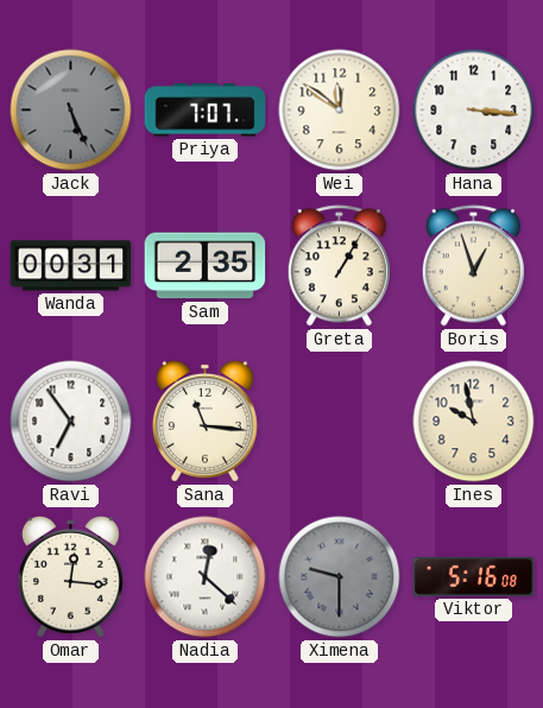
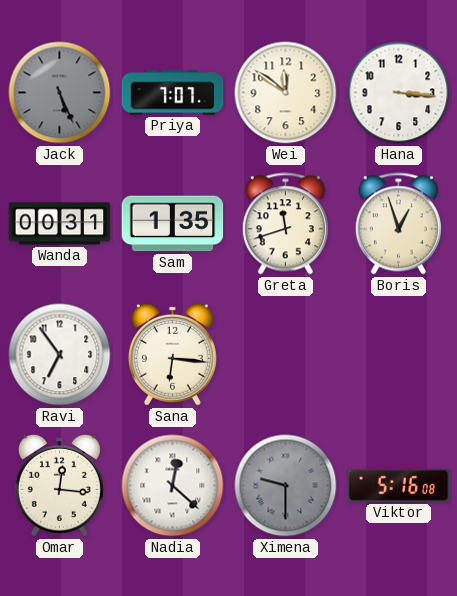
Sam: 2:35 -> 1:35 (173, 224)
Greta: 1:05 -> 11:42 (285, 224)
Sana: 11:16 -> 6:16 (172, 354)
Ines: 9:58 -> none (474, 422)
